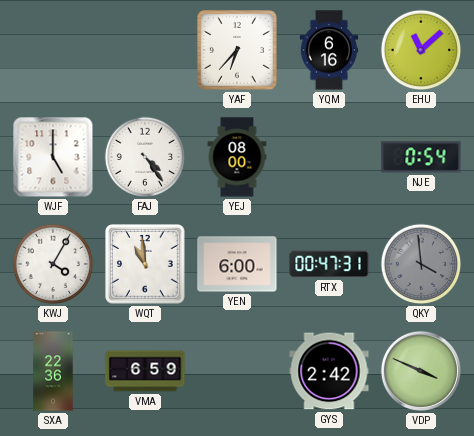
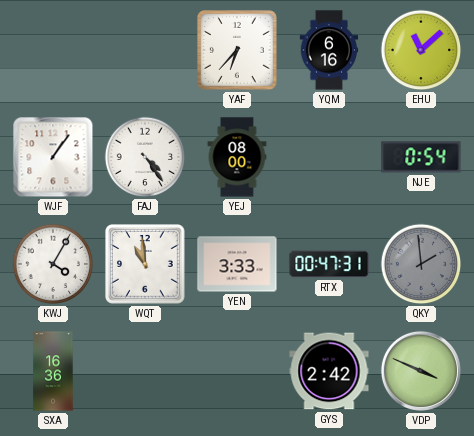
WJF: 5:00 -> 1:06 (53, 157)
YEN: 6:00 -> 3:33 (237, 264)
QKY: 3:59 -> 1:59 (421, 264)
SXA: 22:36 -> 16:36 (53, 371)
VMA: 6:59 -> none (145, 371)
